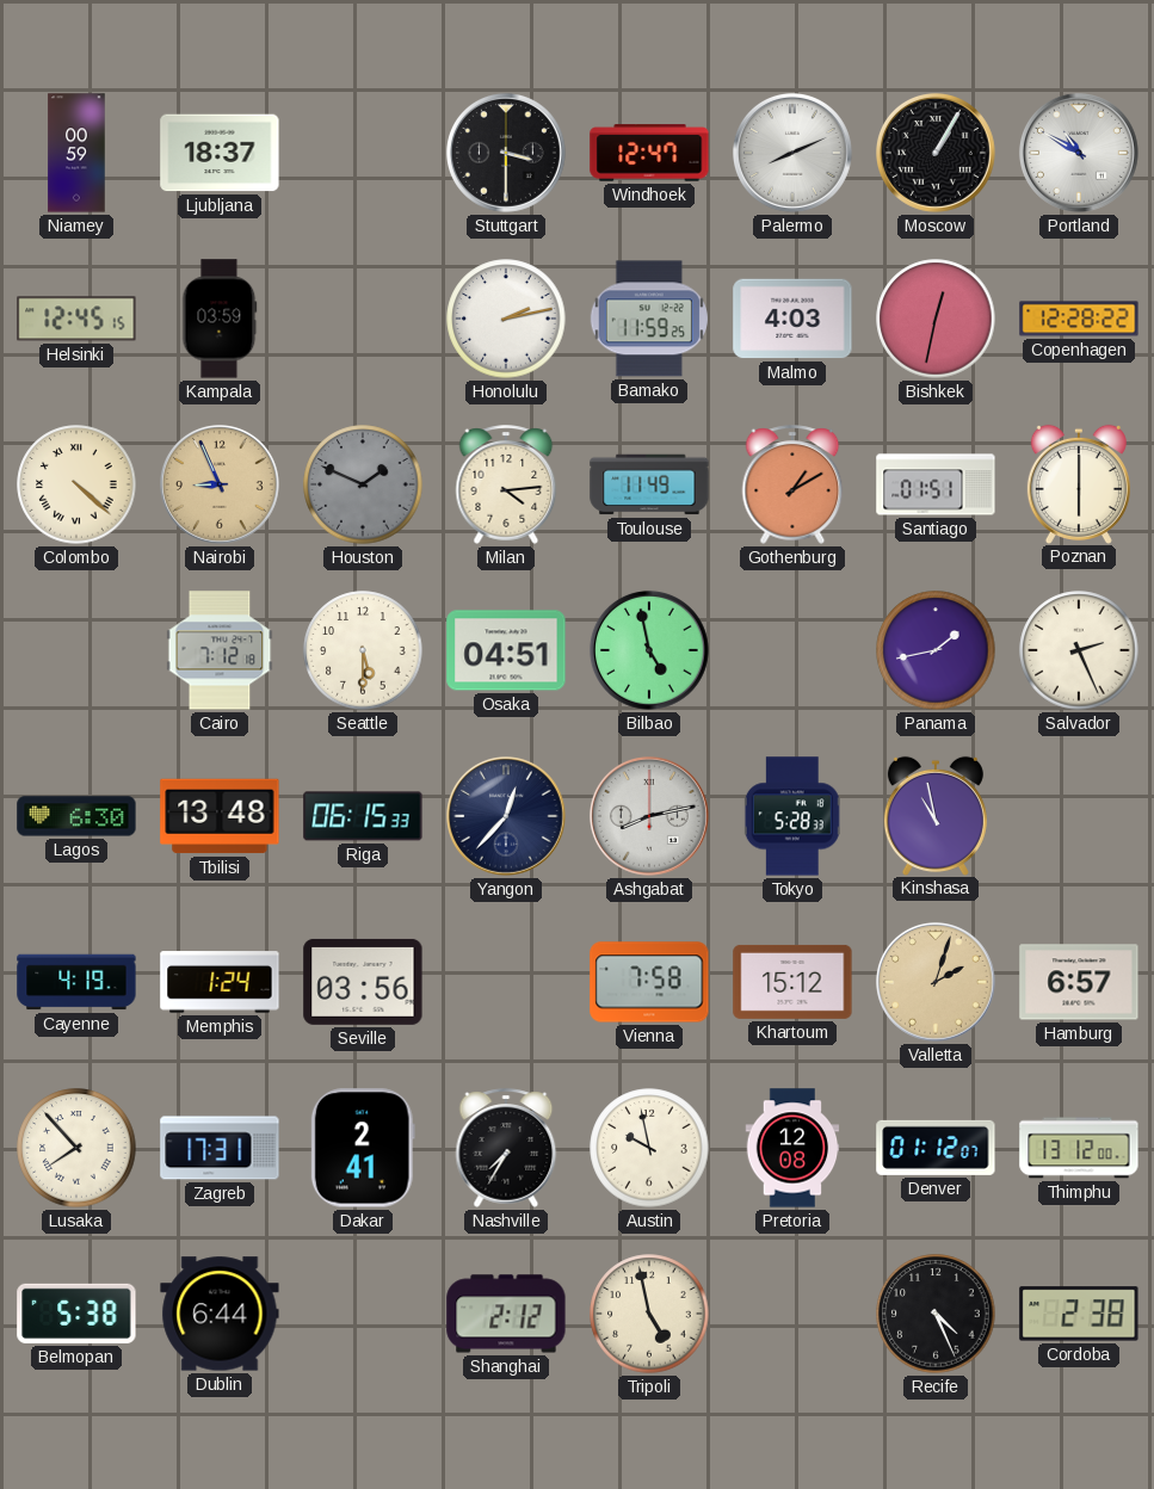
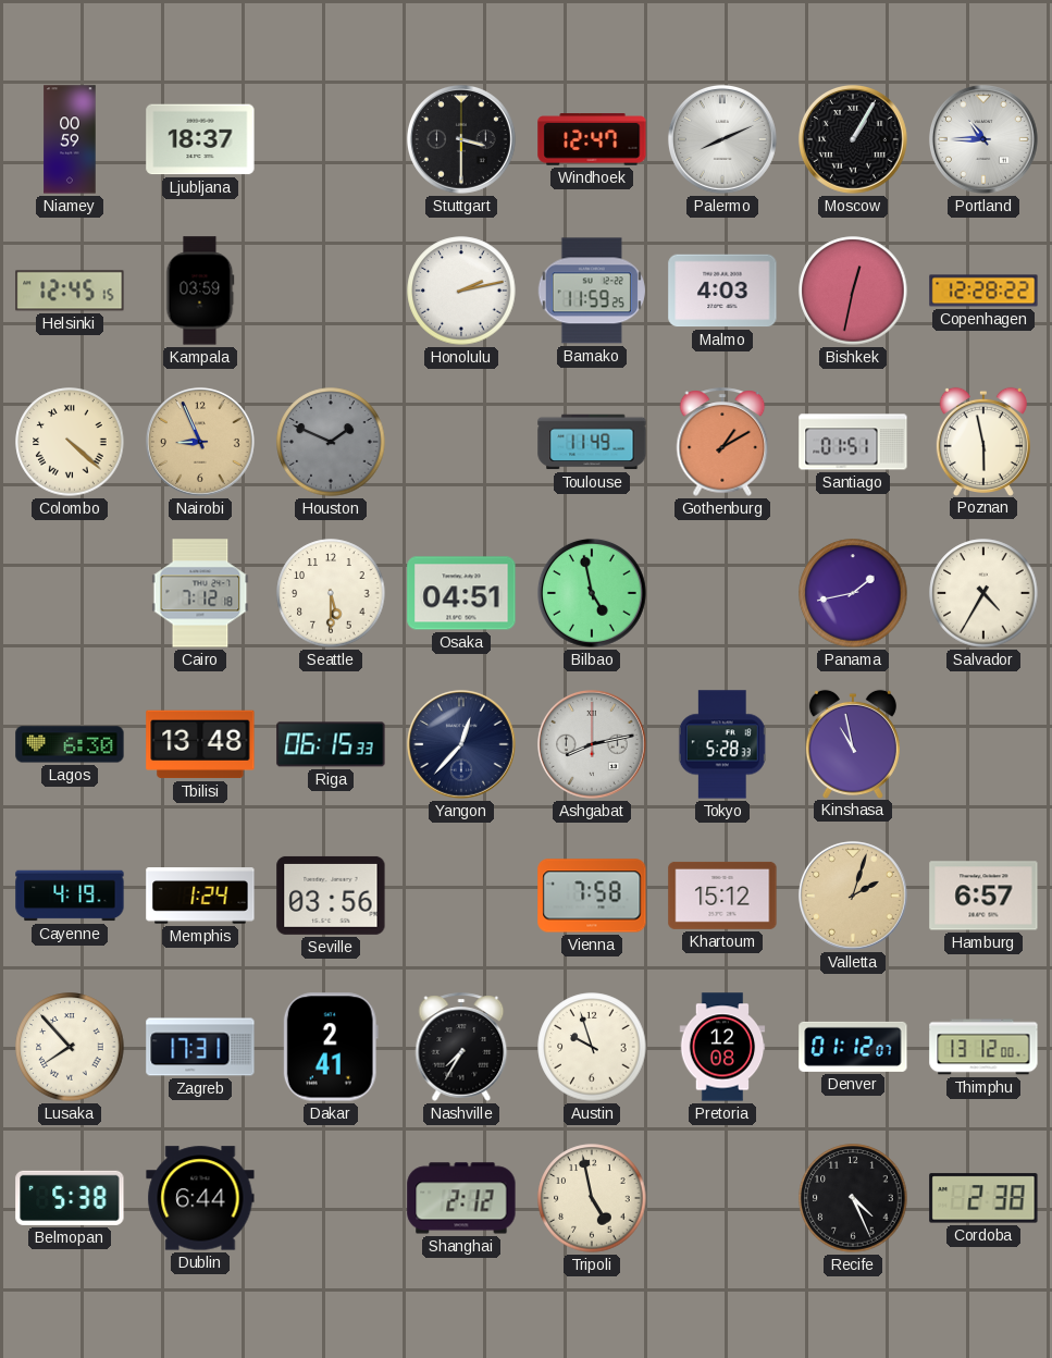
Portland: 10:50 -> 10:45 (983, 139)
Milan: 4:14 -> none (506, 484)
Poznan: 6:00 -> 5:58 (983, 441)
Salvador: 2:26 -> 4:35 (983, 593)
Austin: 9:58 -> 9:57 (592, 1047)
